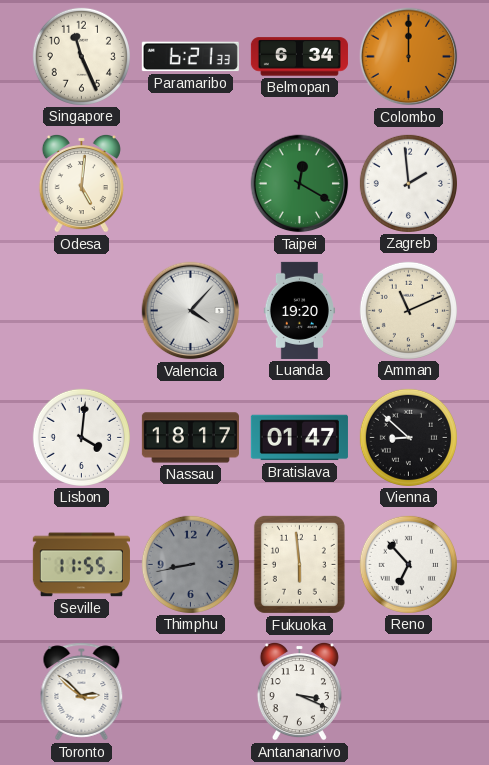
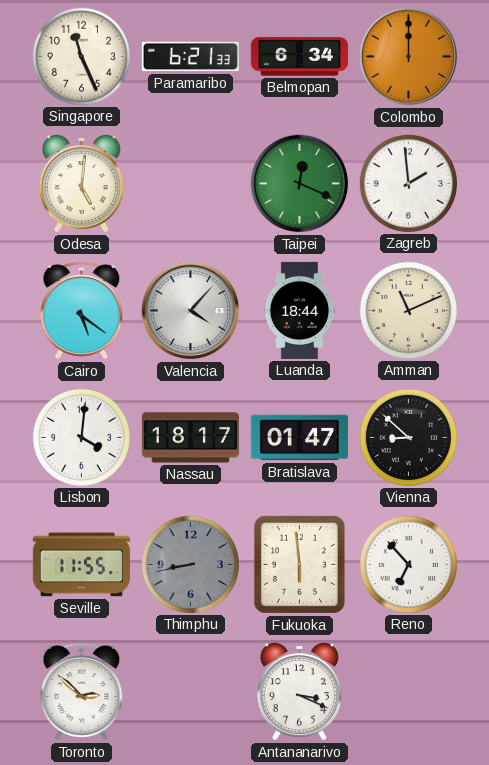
Taipei: 12:20 -> 12:19 (300, 184)
Cairo: none -> 5:21 (82, 311)
Luanda: 19:20 -> 18:44 (299, 310)
